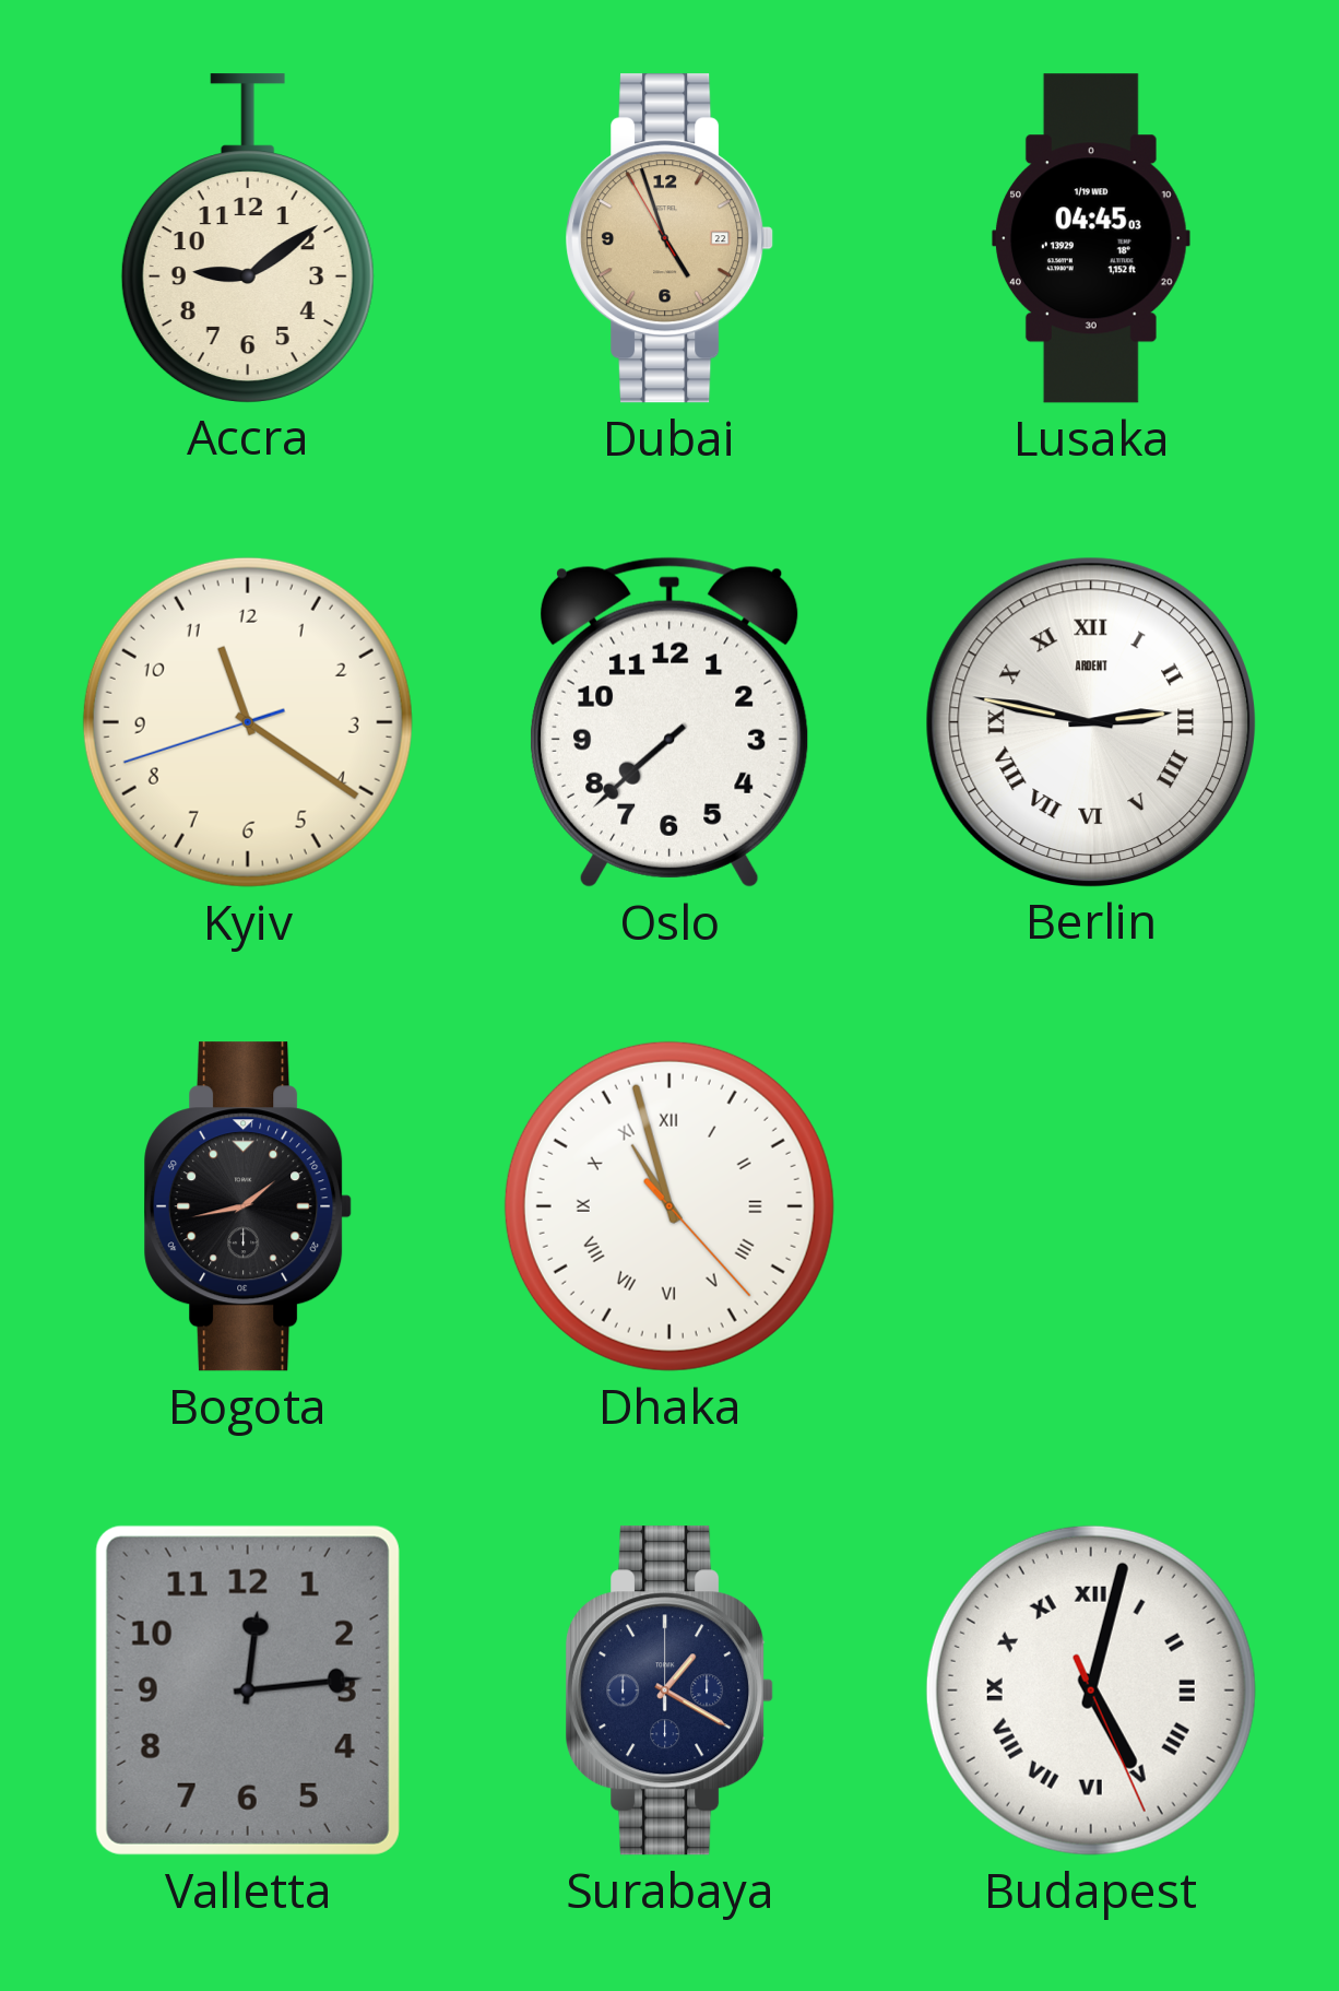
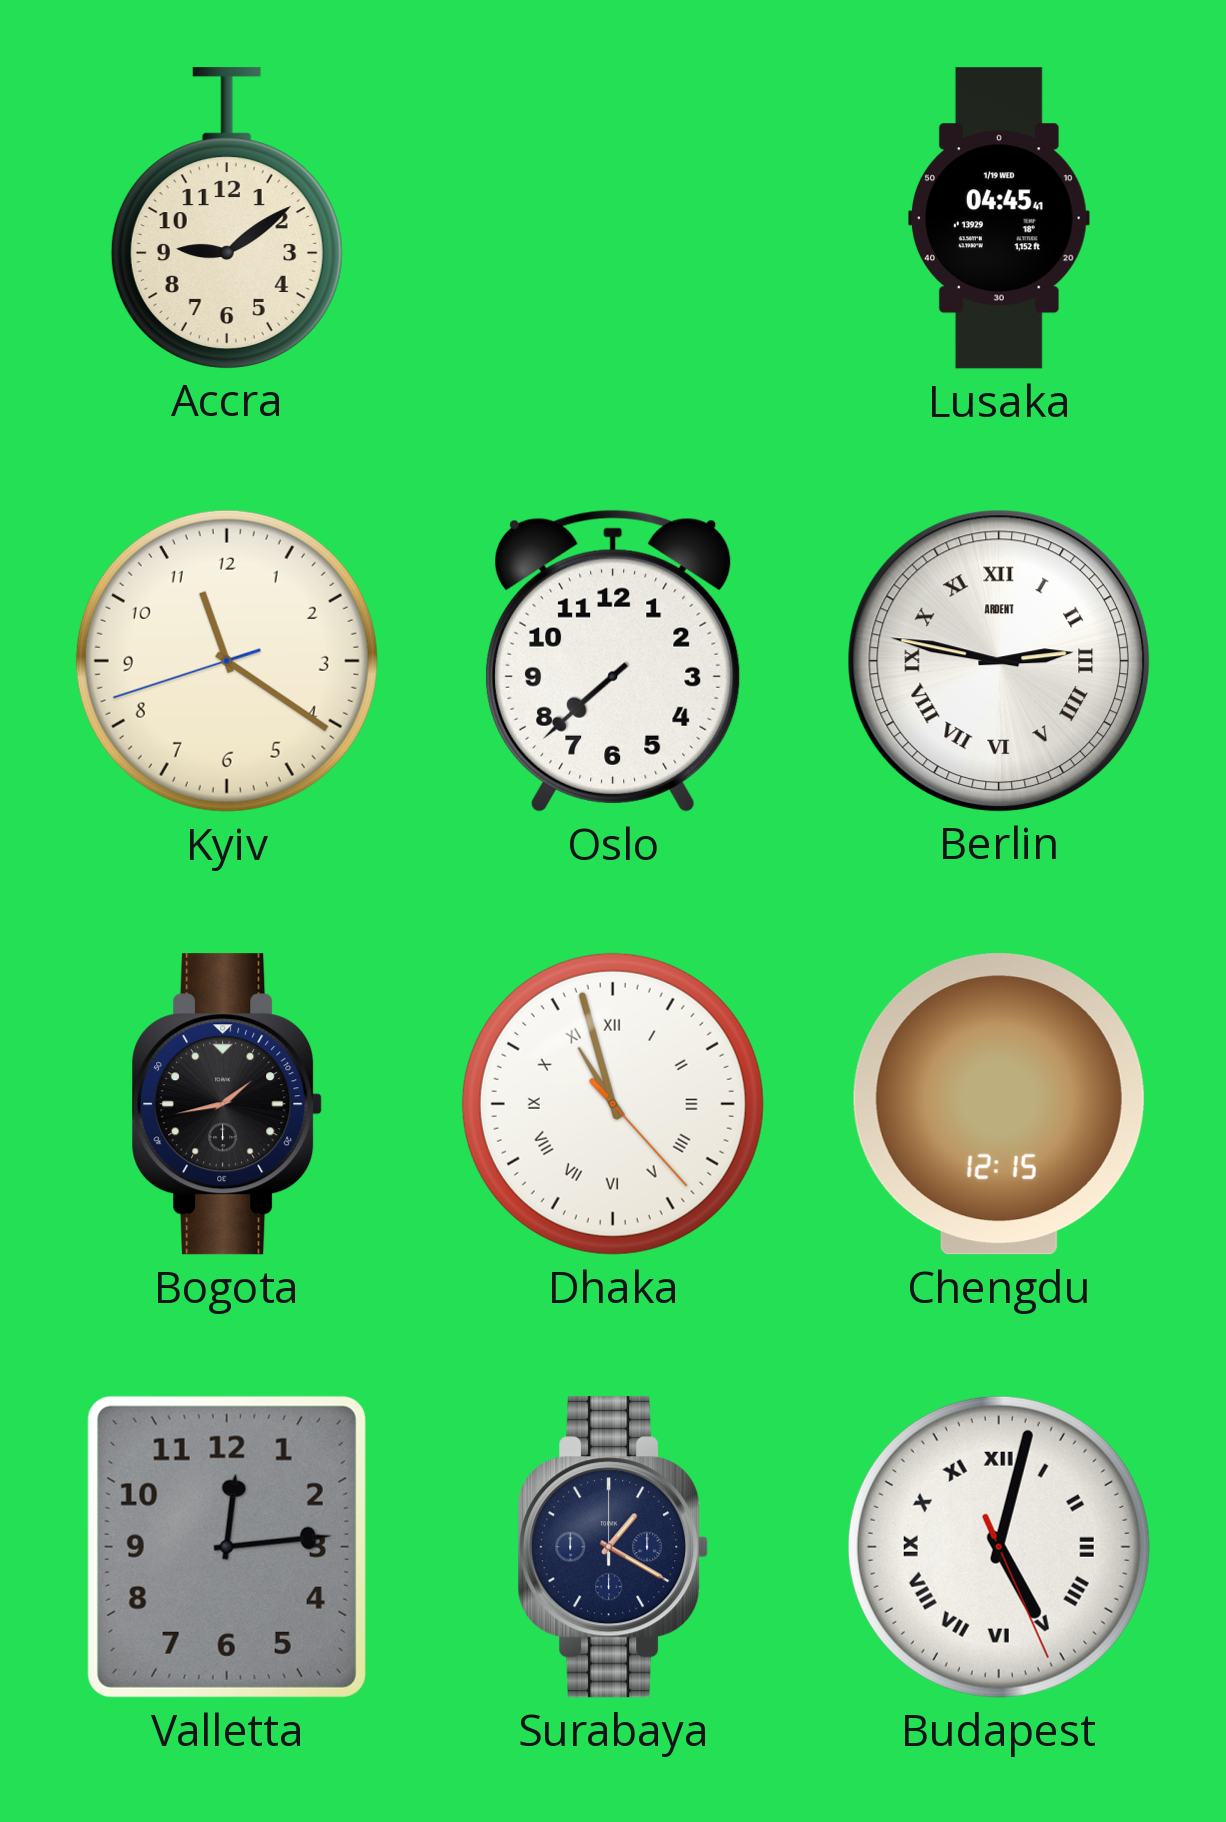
Dubai: 4:56 -> none (669, 238)
Lusaka: 04:45:03 -> 04:45:41 (999, 218)
Chengdu: none -> 12:15 (999, 1104)
